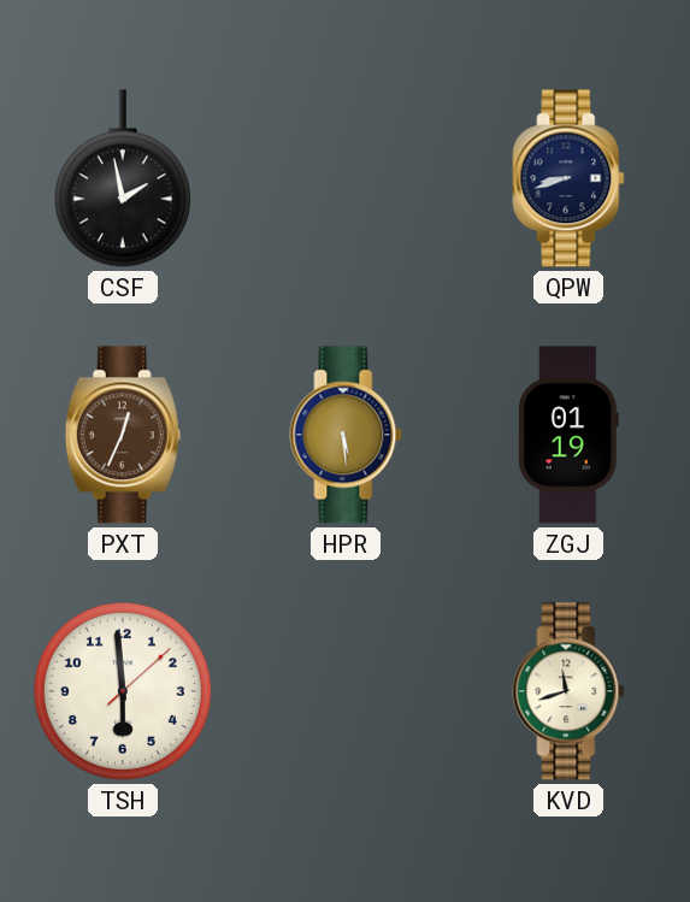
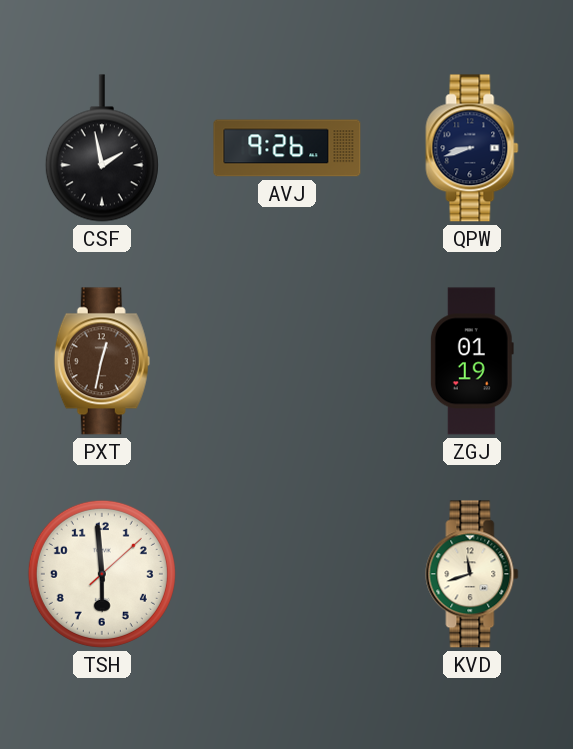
AVJ: none -> 9:26 (287, 148)
PXT: 12:34 -> 12:32 (102, 361)
HPR: 5:29 -> none (346, 435)
